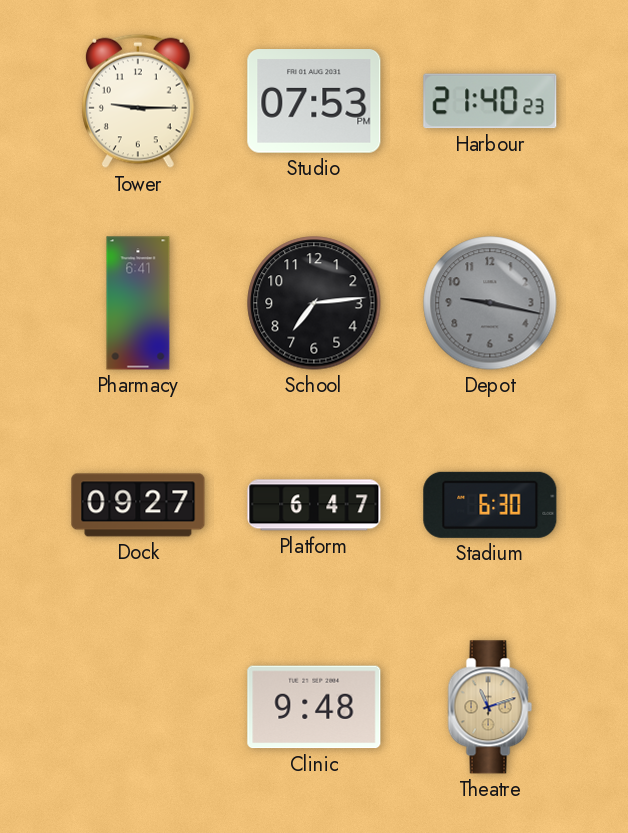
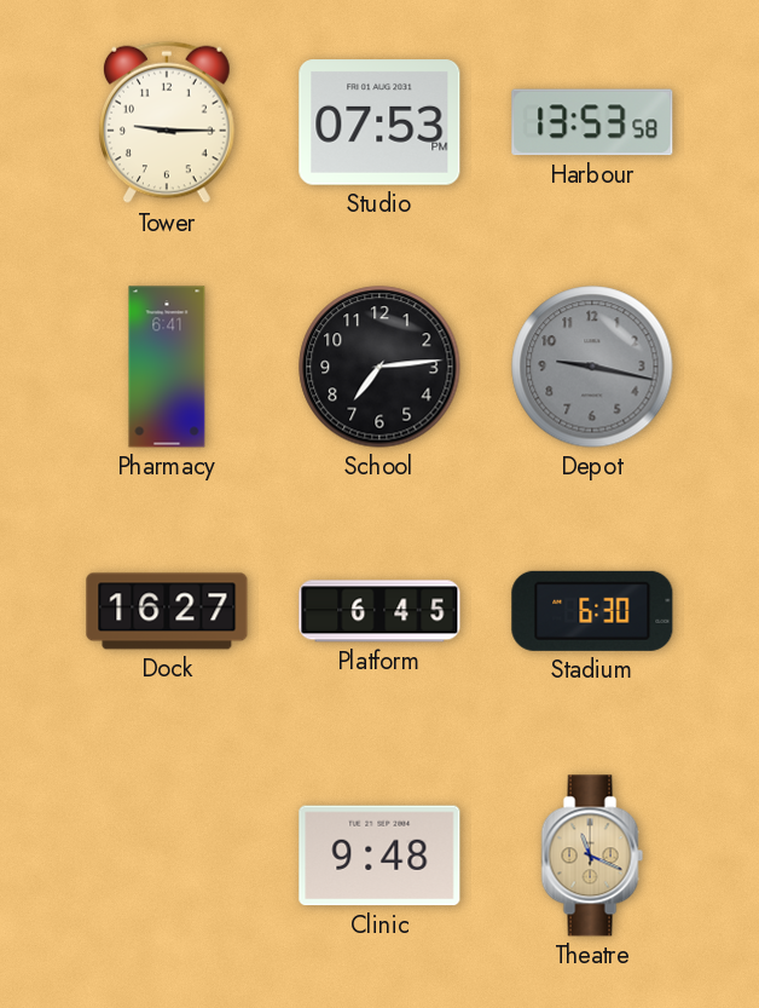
Harbour: 21:40 -> 13:53 (592, 122)
Dock: 09:27 -> 16:27 (167, 611)
Platform: 6:47 -> 6:45 (379, 611)
Theatre: 11:12 -> 11:19 (592, 856)
